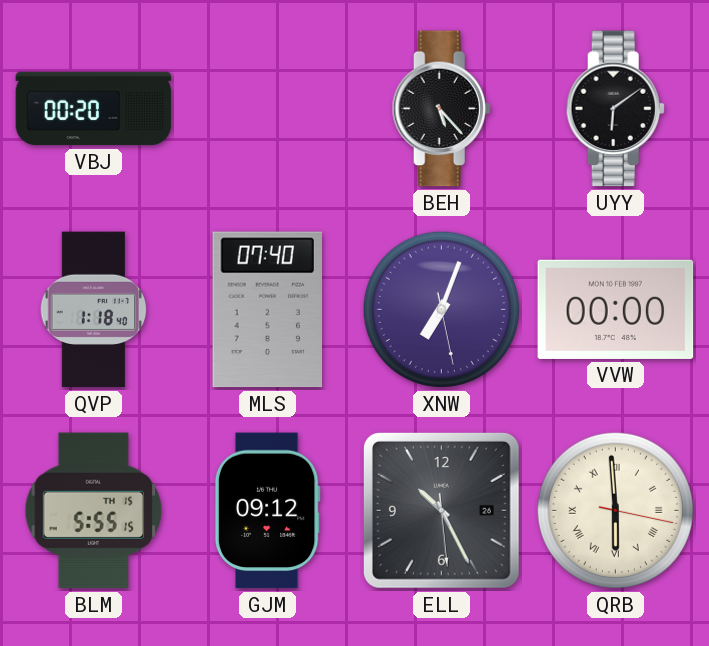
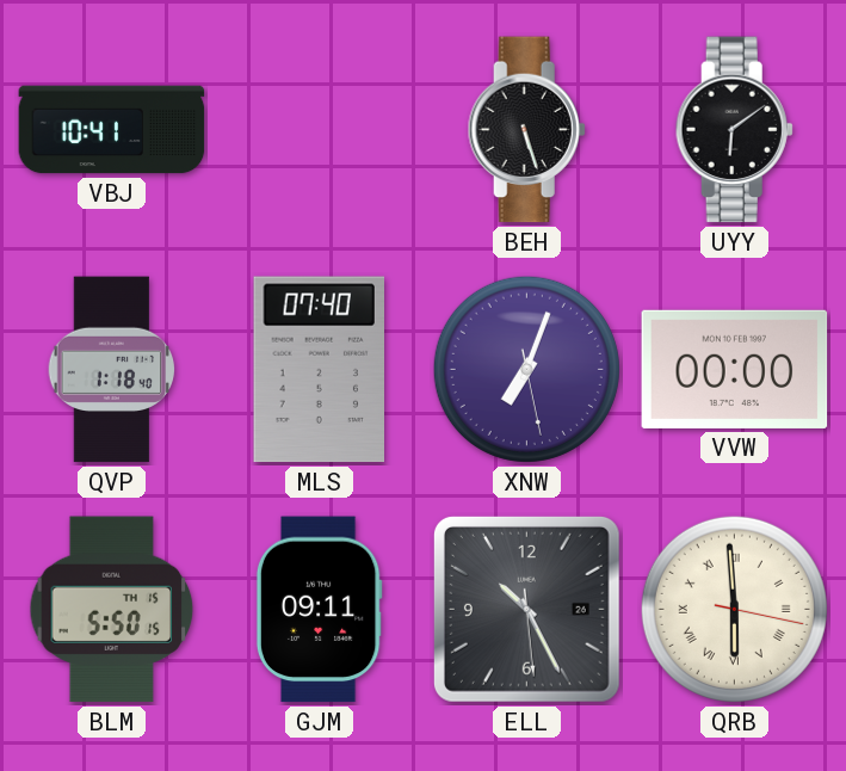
VBJ: 00:20 -> 10:41 (112, 130)
BEH: 5:23 -> 5:27 (526, 130)
BLM: 5:55 -> 5:50 (112, 610)
GJM: 09:12 -> 09:11 (319, 610)
